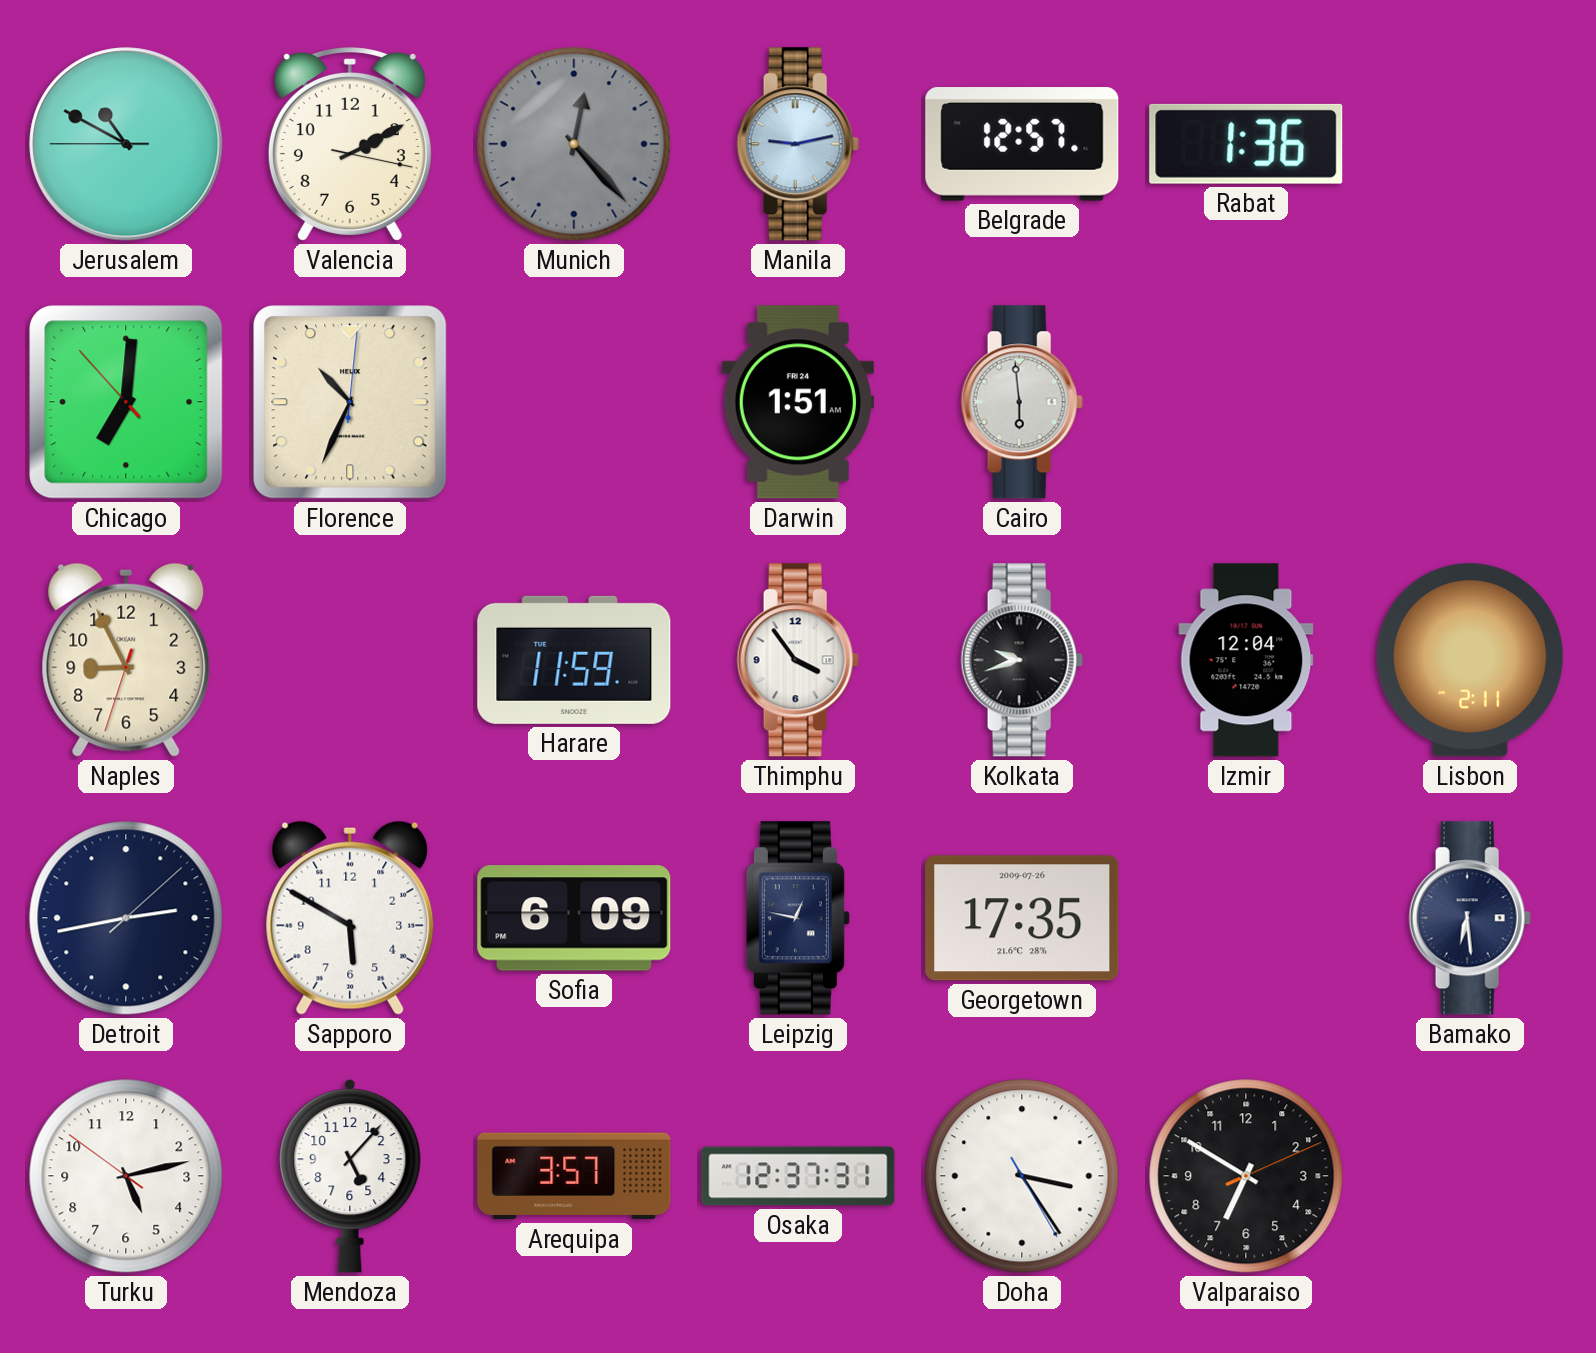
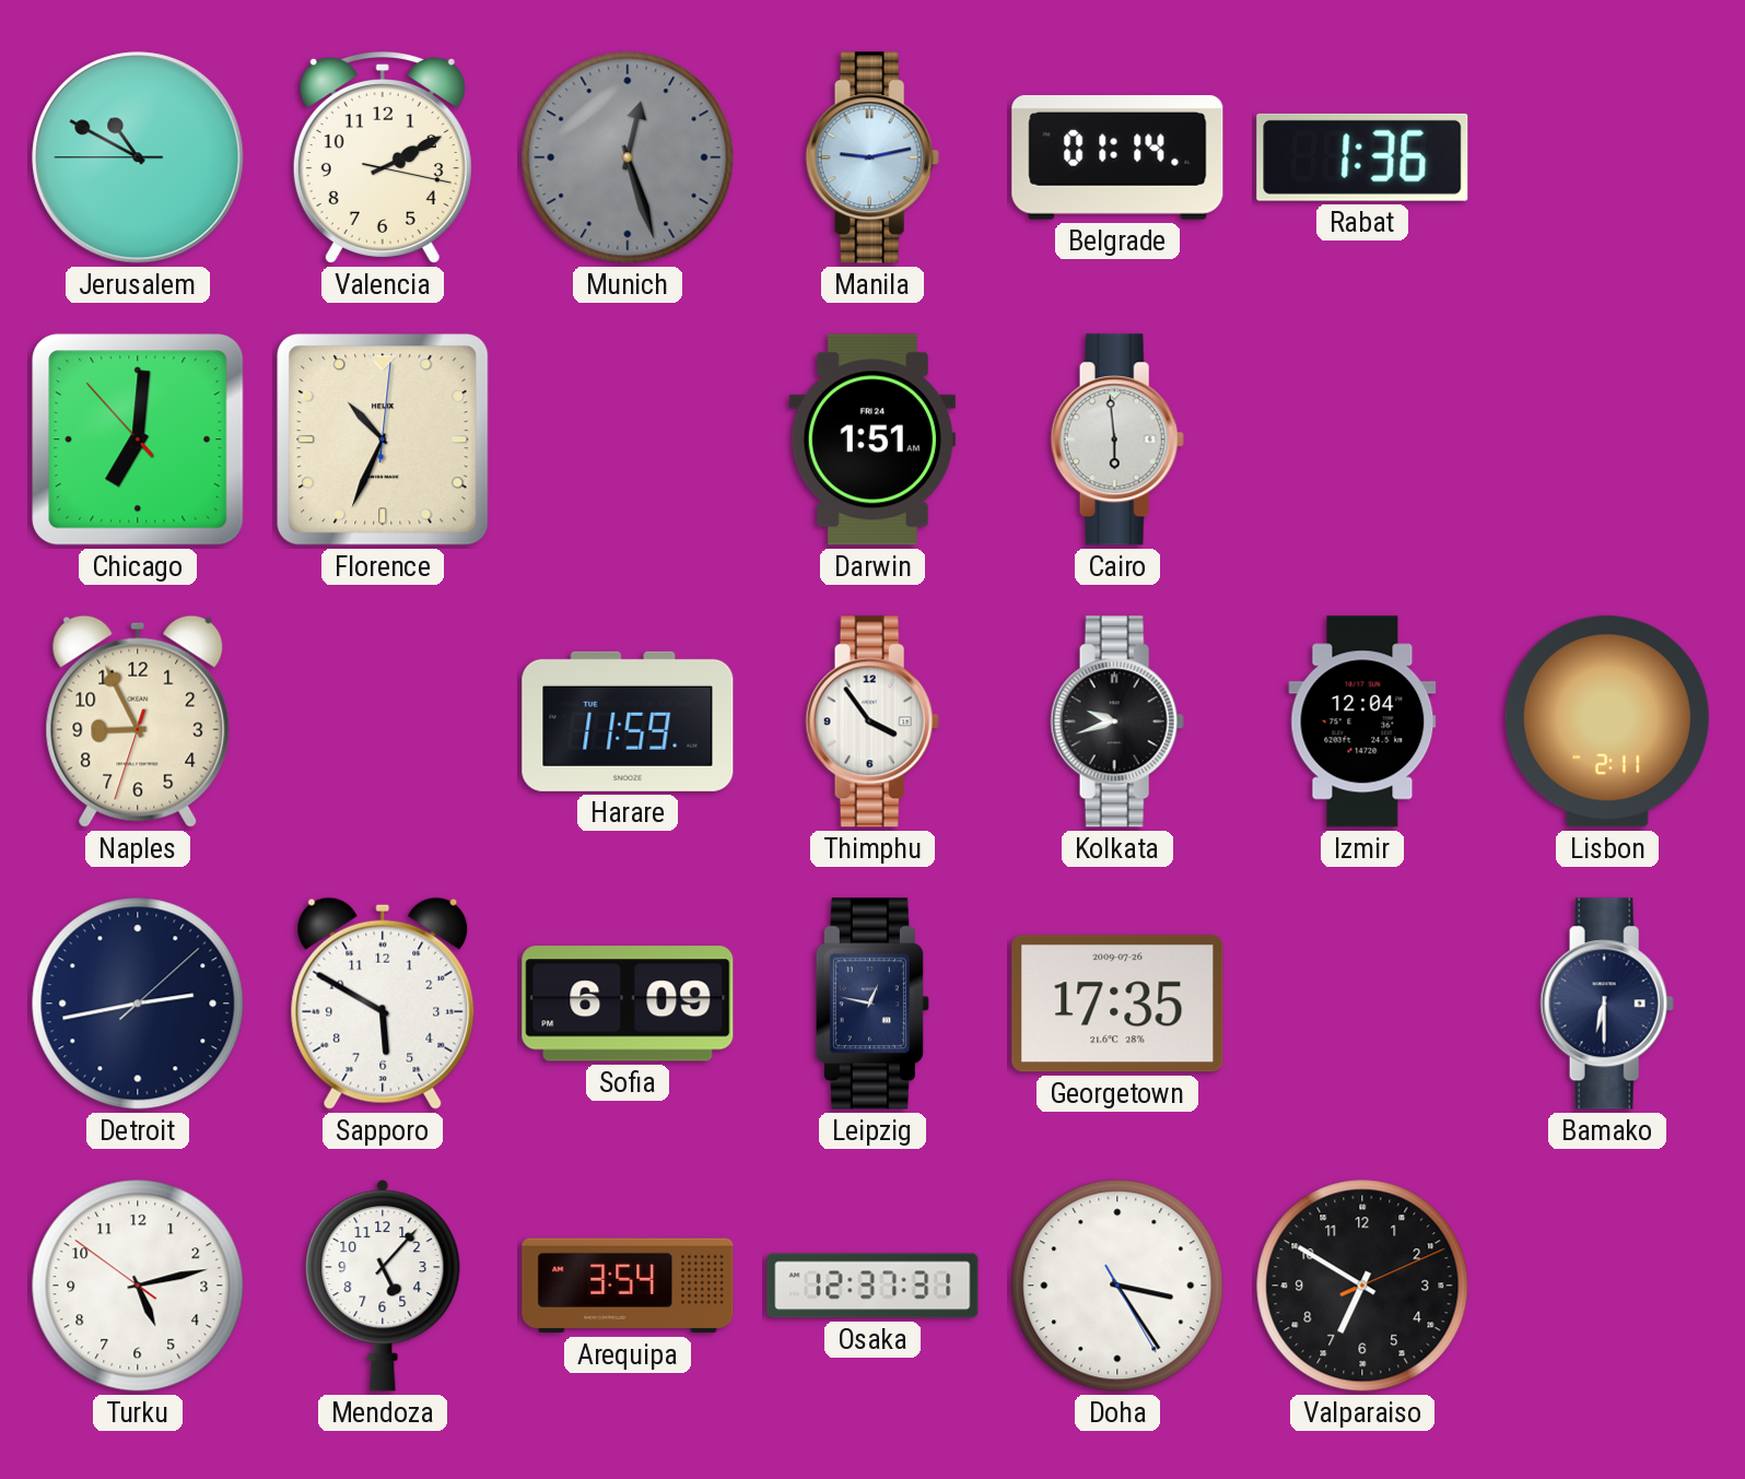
Munich: 12:23 -> 12:27 (628, 157)
Belgrade: 12:57 -> 01:14 (1117, 157)
Bamako: 6:29 -> 6:30 (1607, 1003)
Arequipa: 3:57 -> 3:54 (628, 1286)
